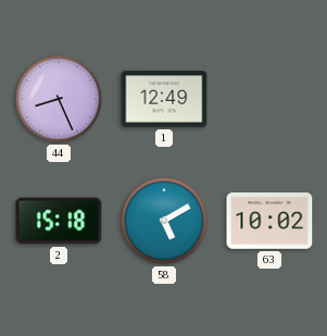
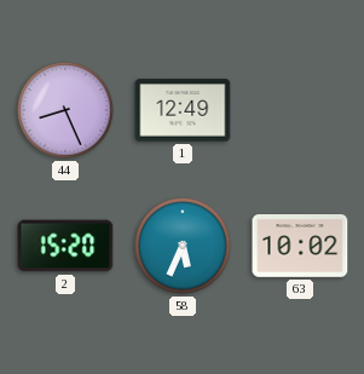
2: 15:18 -> 15:20 (65, 246)
58: 5:10 -> 5:34 (183, 246)
